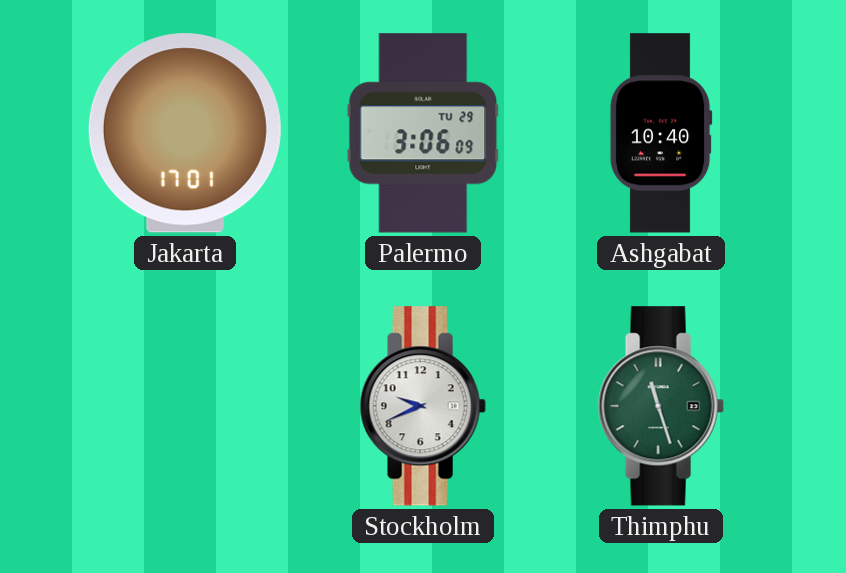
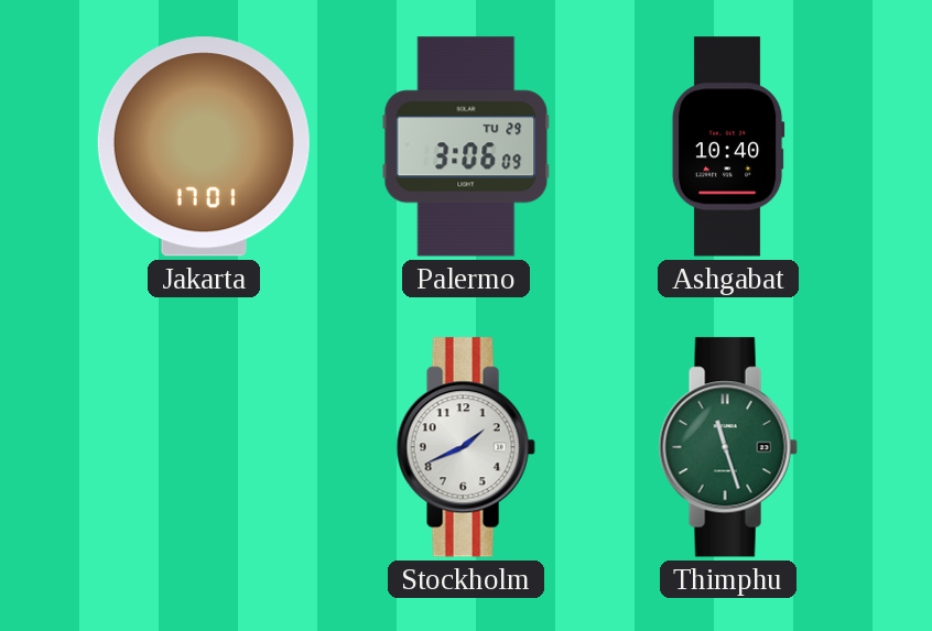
Stockholm: 9:41 -> 1:41 (466, 447)
